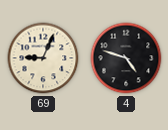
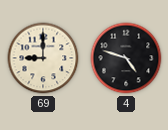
69: 9:04 -> 9:00 (43, 58)
